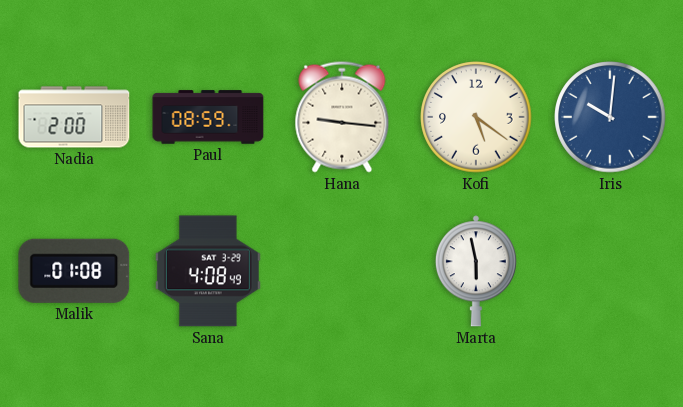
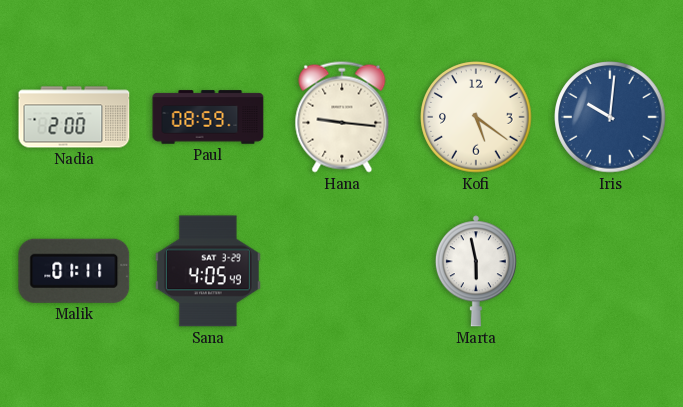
Malik: 01:08 -> 01:11 (74, 271)
Sana: 4:08 -> 4:05 (208, 271)
